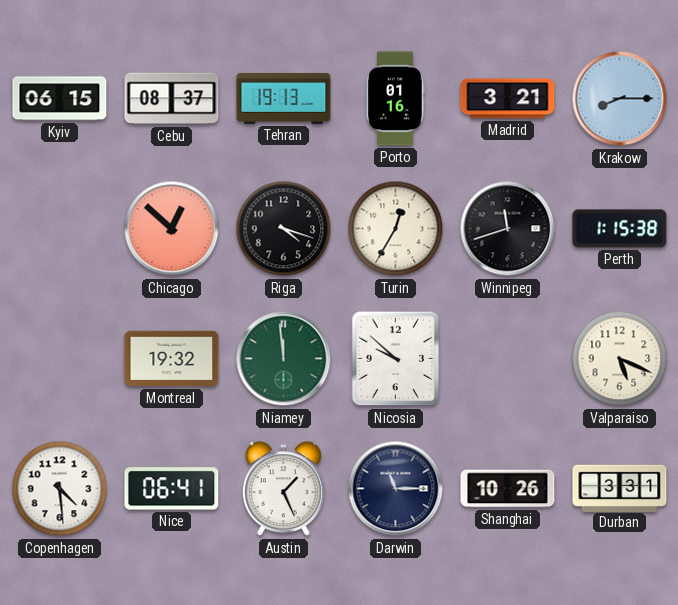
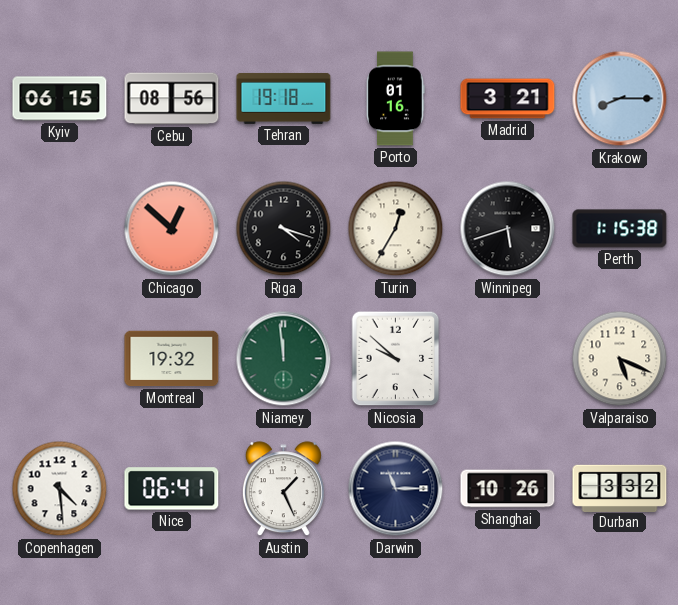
Cebu: 08:37 -> 08:56 (172, 99)
Tehran: 19:13 -> 19:18 (284, 98)
Winnipeg: 11:42 -> 5:42 (508, 229)
Durban: 3:31 -> 3:32 (620, 488)
